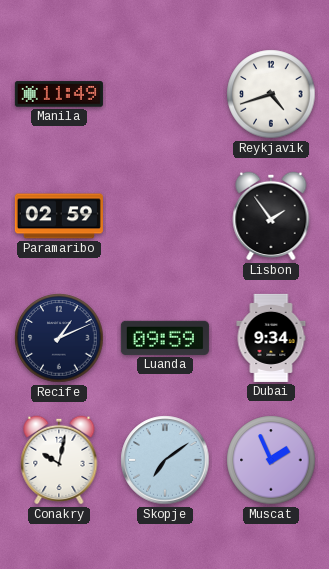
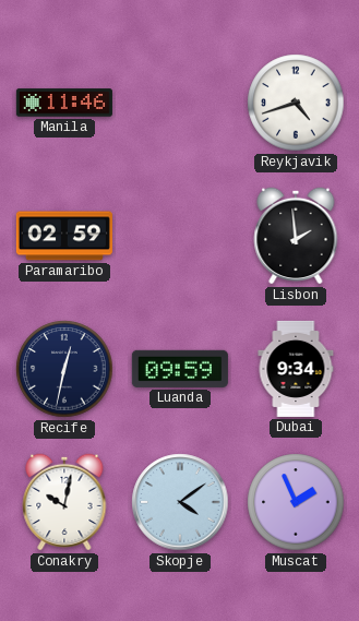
Manila: 11:49 -> 11:46 (64, 103)
Lisbon: 1:54 -> 1:59 (296, 236)
Recife: 1:11 -> 12:32 (64, 369)
Skopje: 7:09 -> 4:09 (180, 502)
